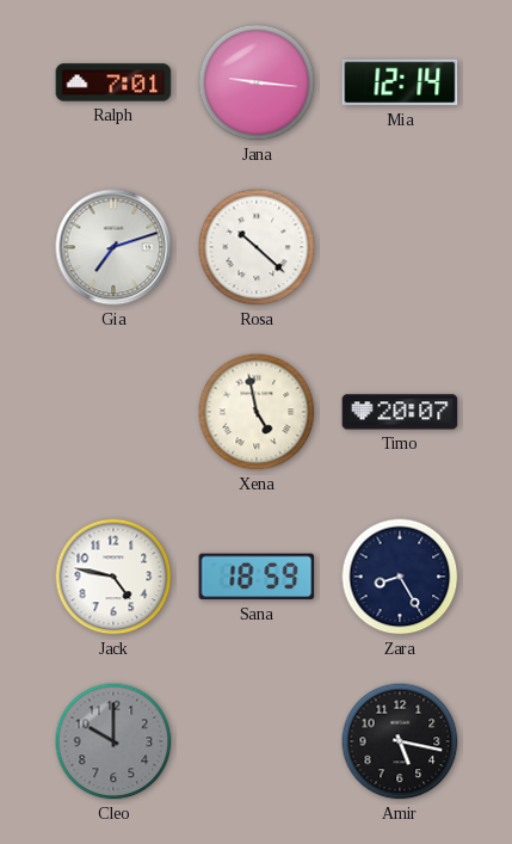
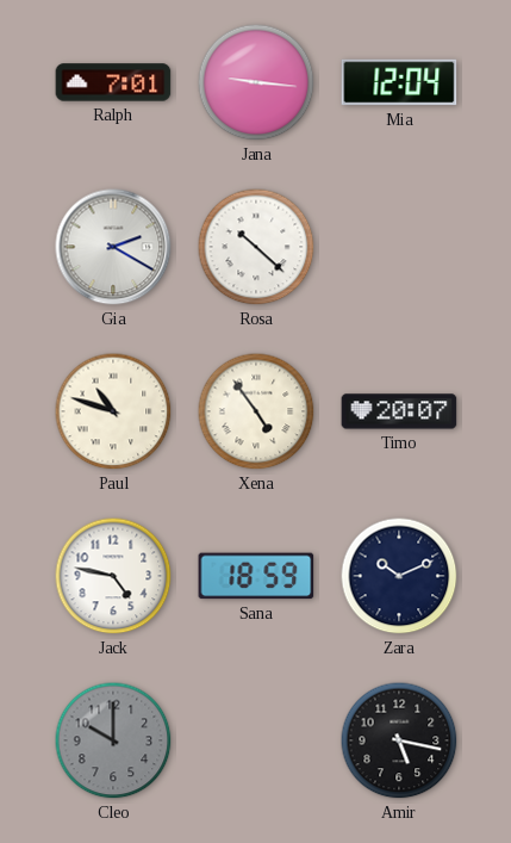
Mia: 12:14 -> 12:04 (399, 82)
Gia: 7:12 -> 2:20 (113, 247)
Paul: none -> 10:48 (113, 411)
Xena: 4:58 -> 4:54 (256, 411)
Zara: 8:25 -> 10:11 (399, 576)
